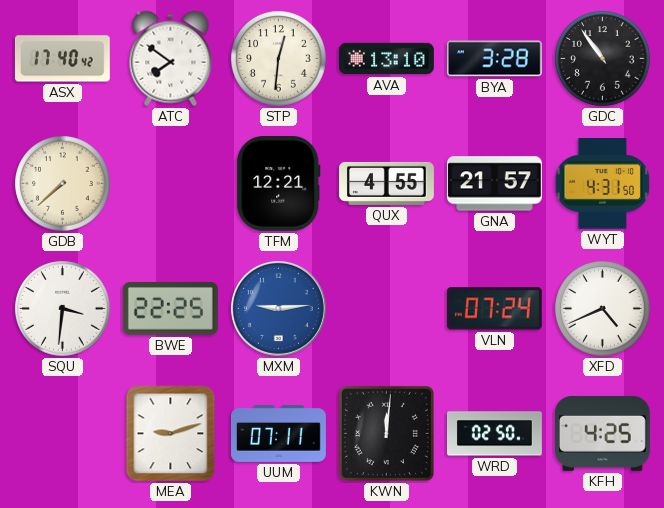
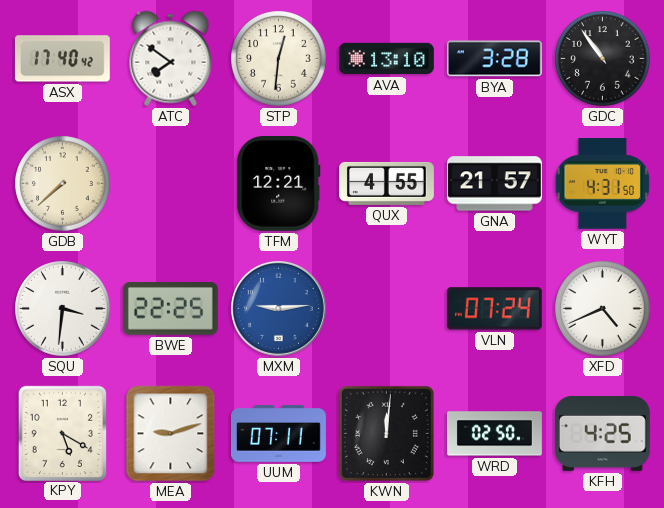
KPY: none -> 5:20 (62, 433)
